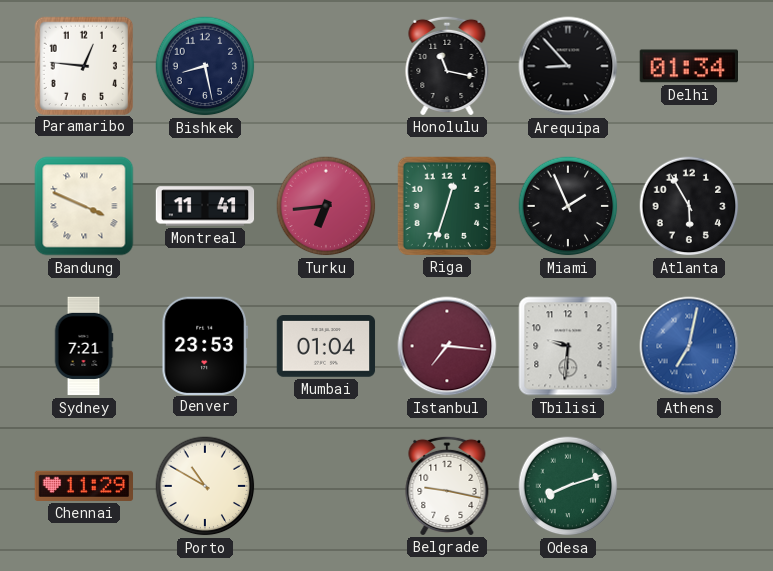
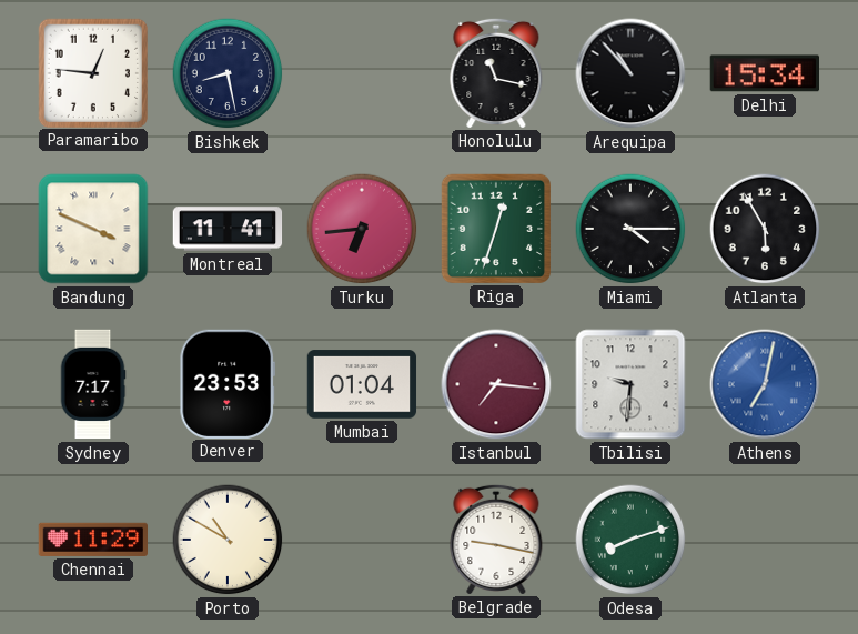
Arequipa: 8:53 -> 10:53 (630, 73)
Delhi: 01:34 -> 15:34 (764, 73)
Miami: 1:56 -> 4:15 (630, 229)
Sydney: 7:21 -> 7:17 (93, 384)
